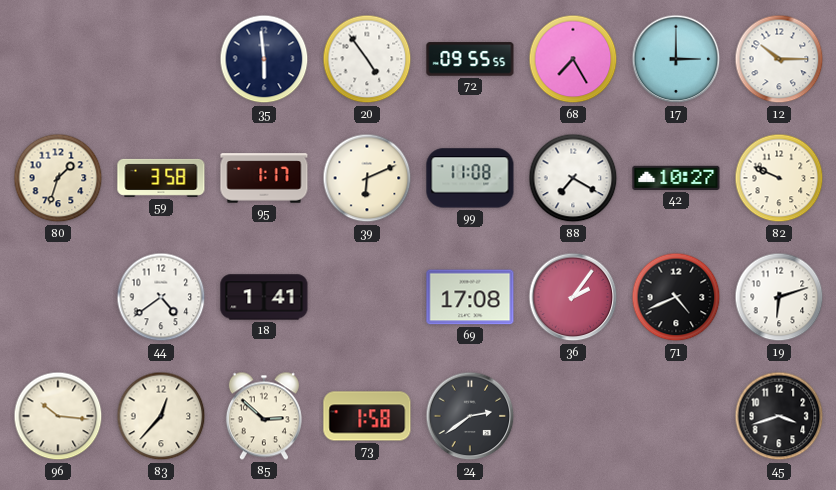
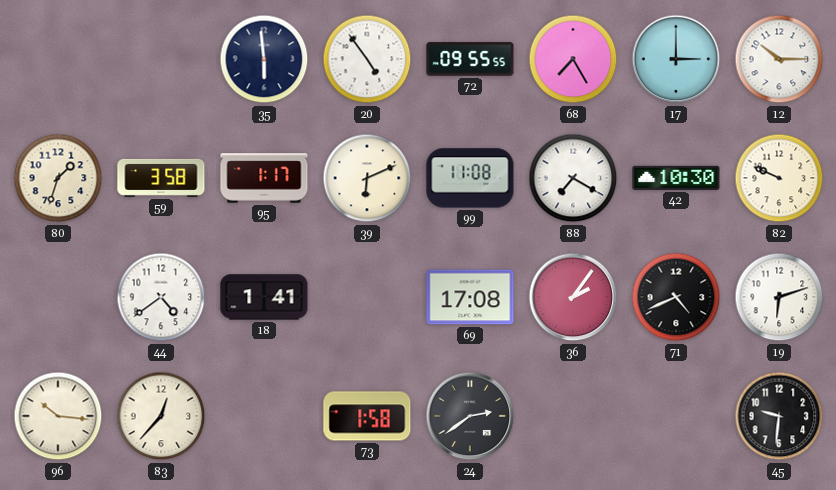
42: 10:27 -> 10:30 (676, 178)
85: 2:52 -> none (264, 416)
45: 3:42 -> 9:31 (779, 416)
